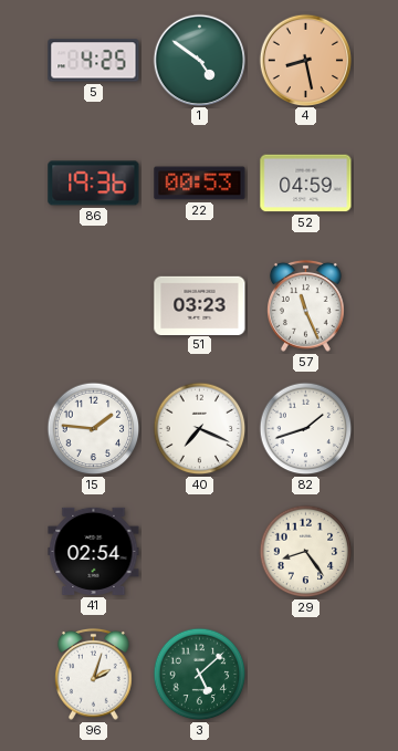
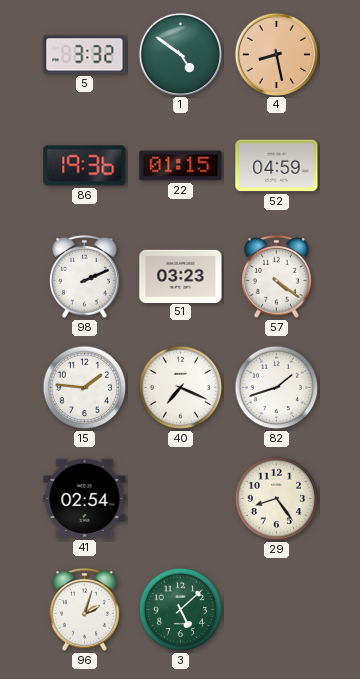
5: 4:25 -> 3:32 (85, 55)
22: 00:53 -> 01:15 (181, 166)
98: none -> 2:11 (85, 276)
57: 11:26 -> 4:21 (277, 276)
